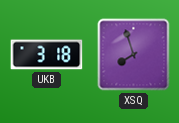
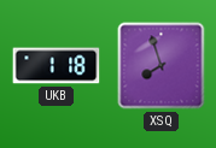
UKB: 3:18 -> 1:18 (57, 66)
